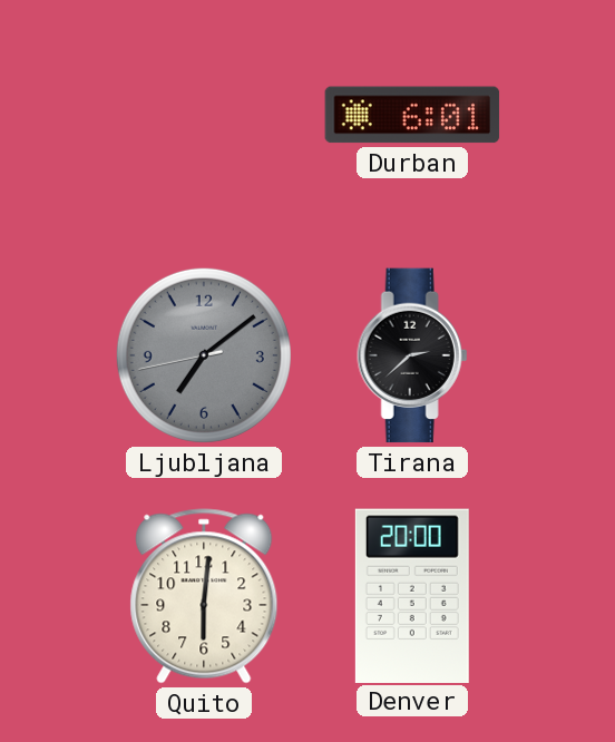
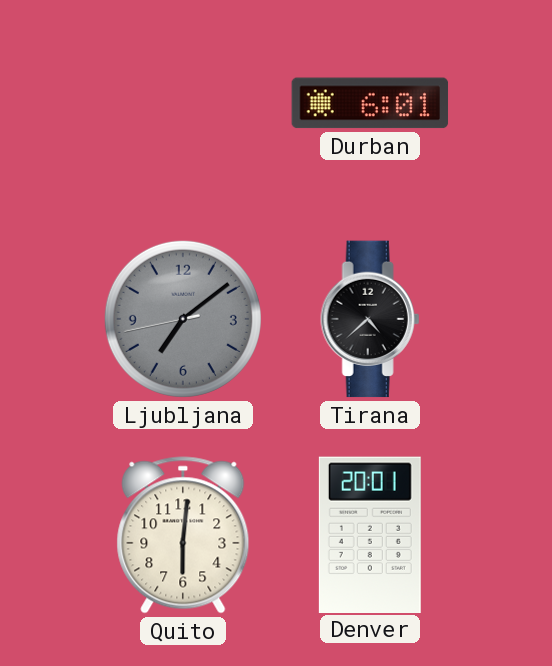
Tirana: 2:38 -> 4:38 (370, 319)
Denver: 20:00 -> 20:01 (370, 534)
